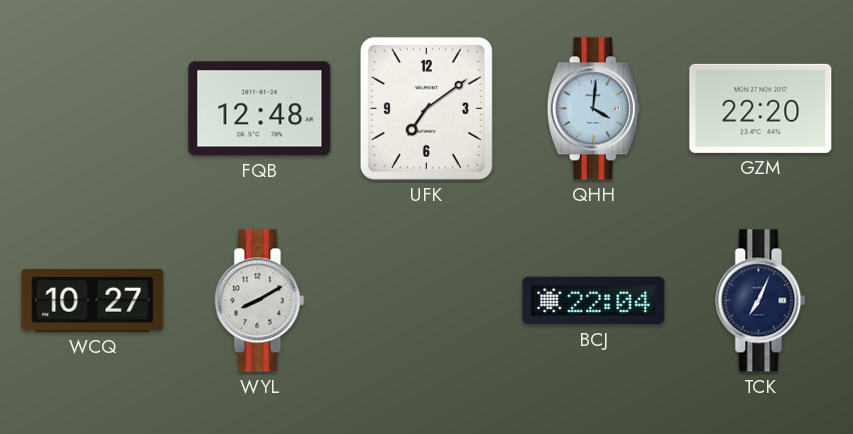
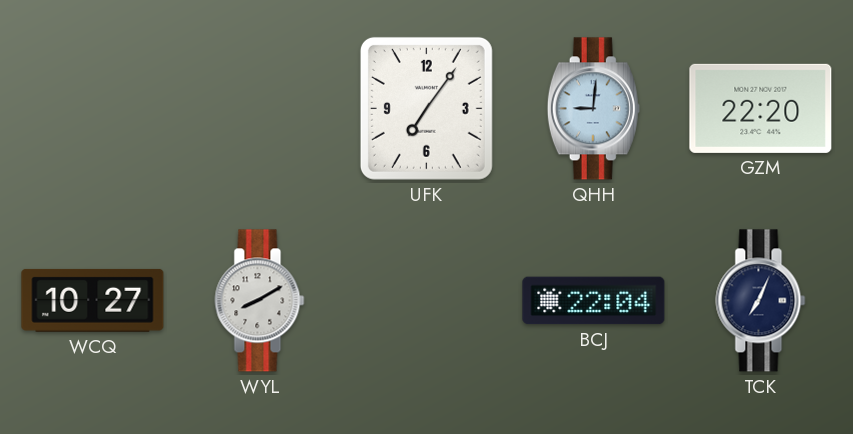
FQB: 12:48 -> none (260, 109)
UFK: 7:09 -> 7:06 (426, 108)
QHH: 4:01 -> 9:01 (593, 109)
